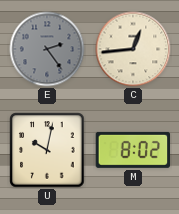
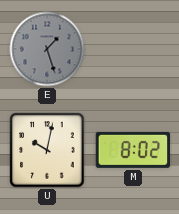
E: 2:24 -> 1:27 (47, 49)
C: 12:44 -> none (133, 49)
